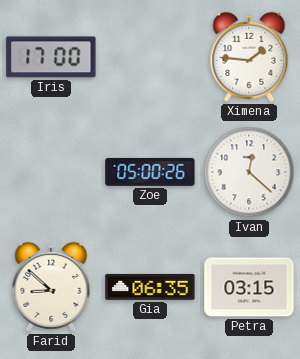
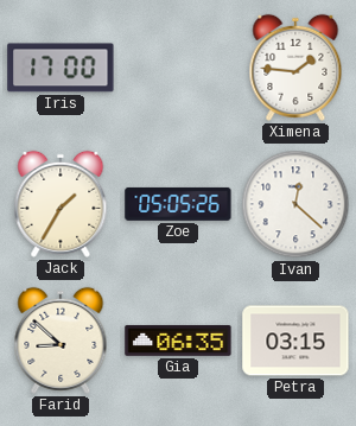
Jack: none -> 1:35 (61, 204)
Zoe: 05:00 -> 05:05 (178, 204)
